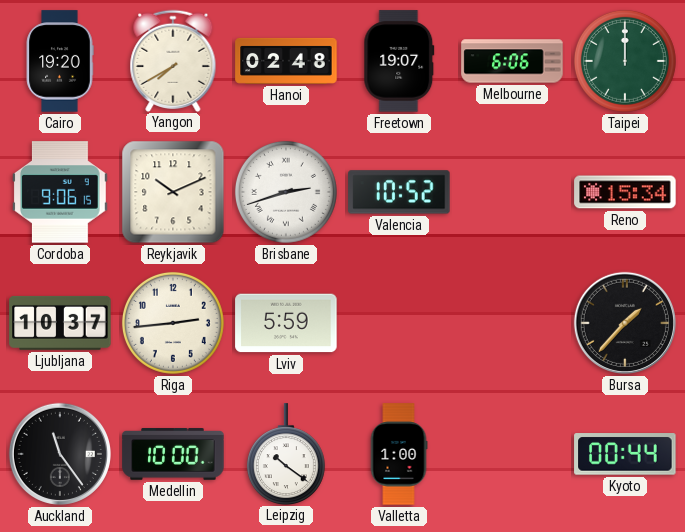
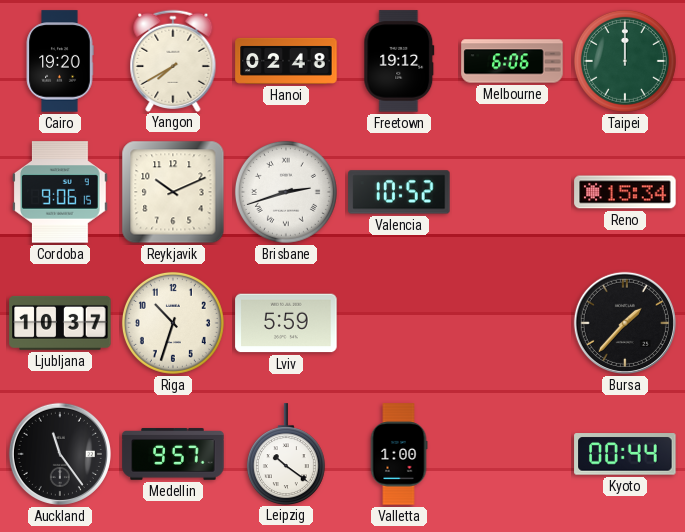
Freetown: 19:07 -> 19:12 (399, 61)
Riga: 2:44 -> 10:33 (173, 323)
Medellin: 10:00 -> 9:57 (173, 454)
